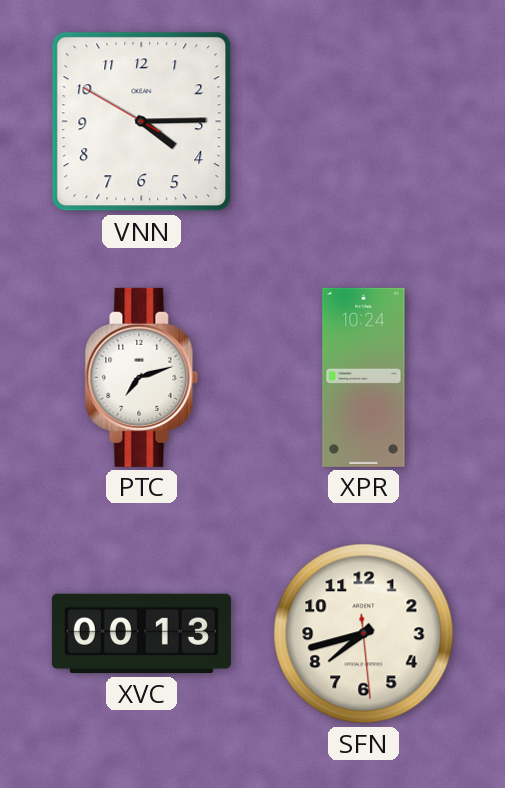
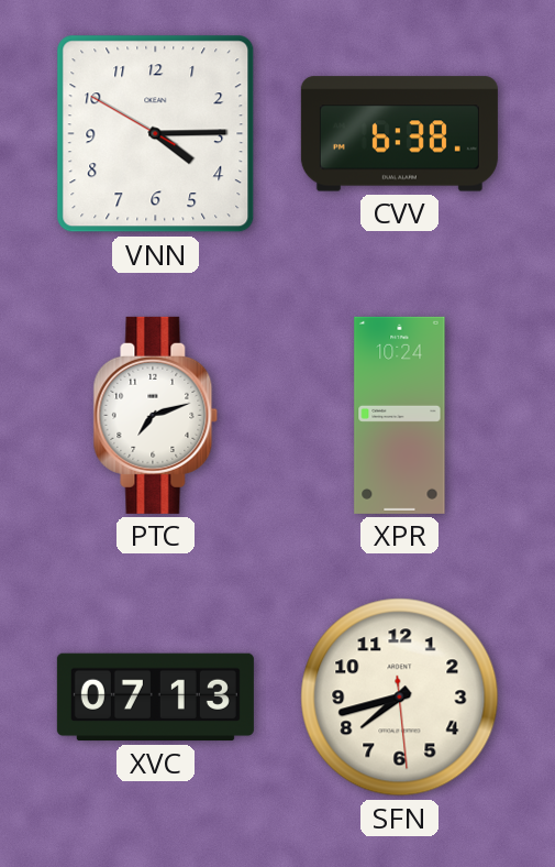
CVV: none -> 6:38 (399, 134)
XVC: 00:13 -> 07:13 (155, 698)
